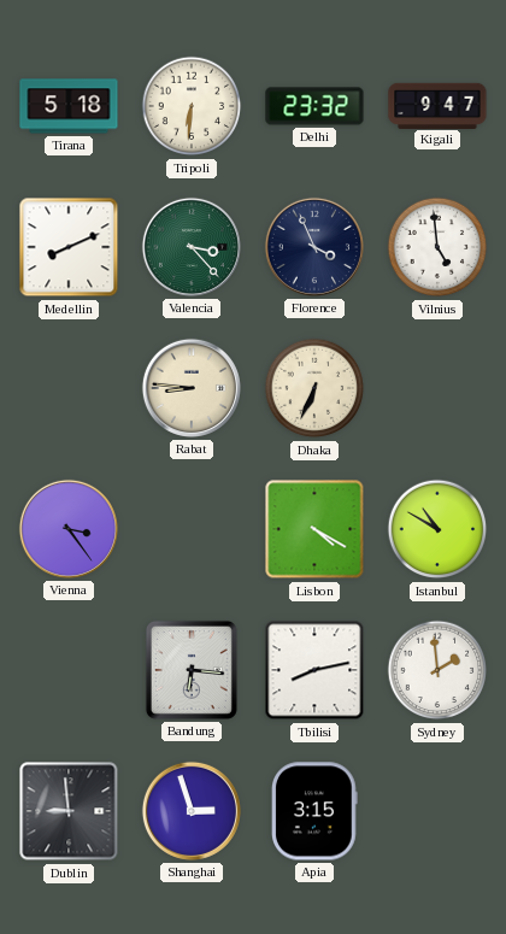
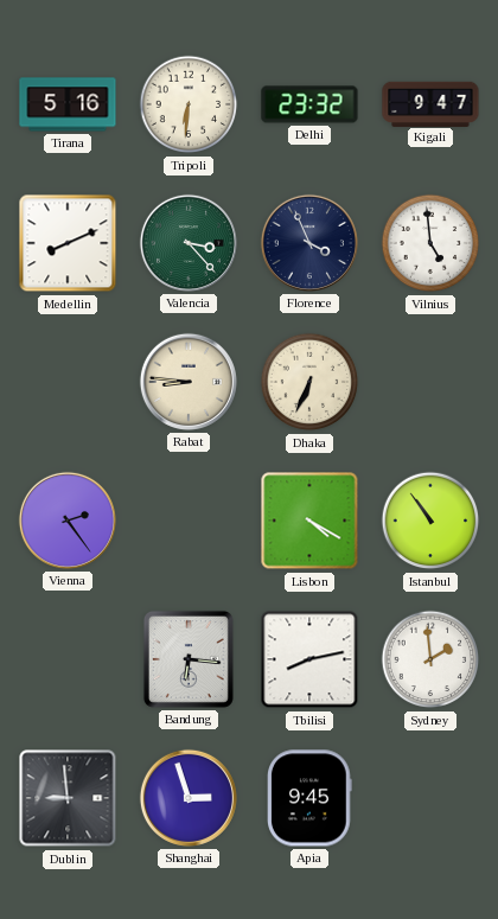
Tirana: 5:18 -> 5:16 (68, 104)
Vienna: 3:24 -> 2:24 (68, 521)
Istanbul: 10:50 -> 10:54 (430, 521)
Apia: 3:15 -> 9:45 (311, 798)
